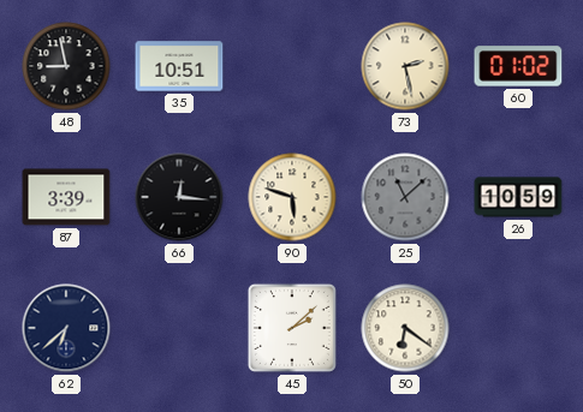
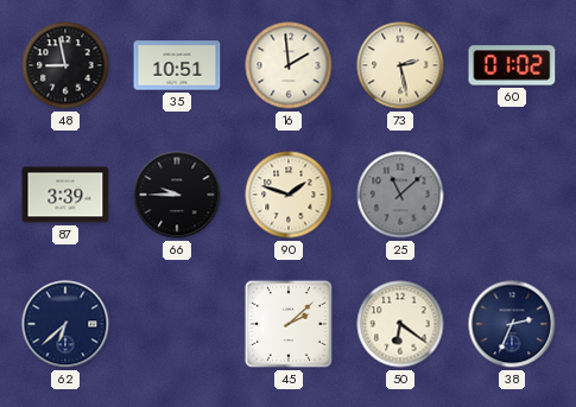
16: none -> 1:59 (289, 65)
66: 12:16 -> 9:45 (177, 195)
90: 5:48 -> 1:48 (289, 195)
26: 10:59 -> none (518, 197)
38: none -> 2:34 (512, 324)
